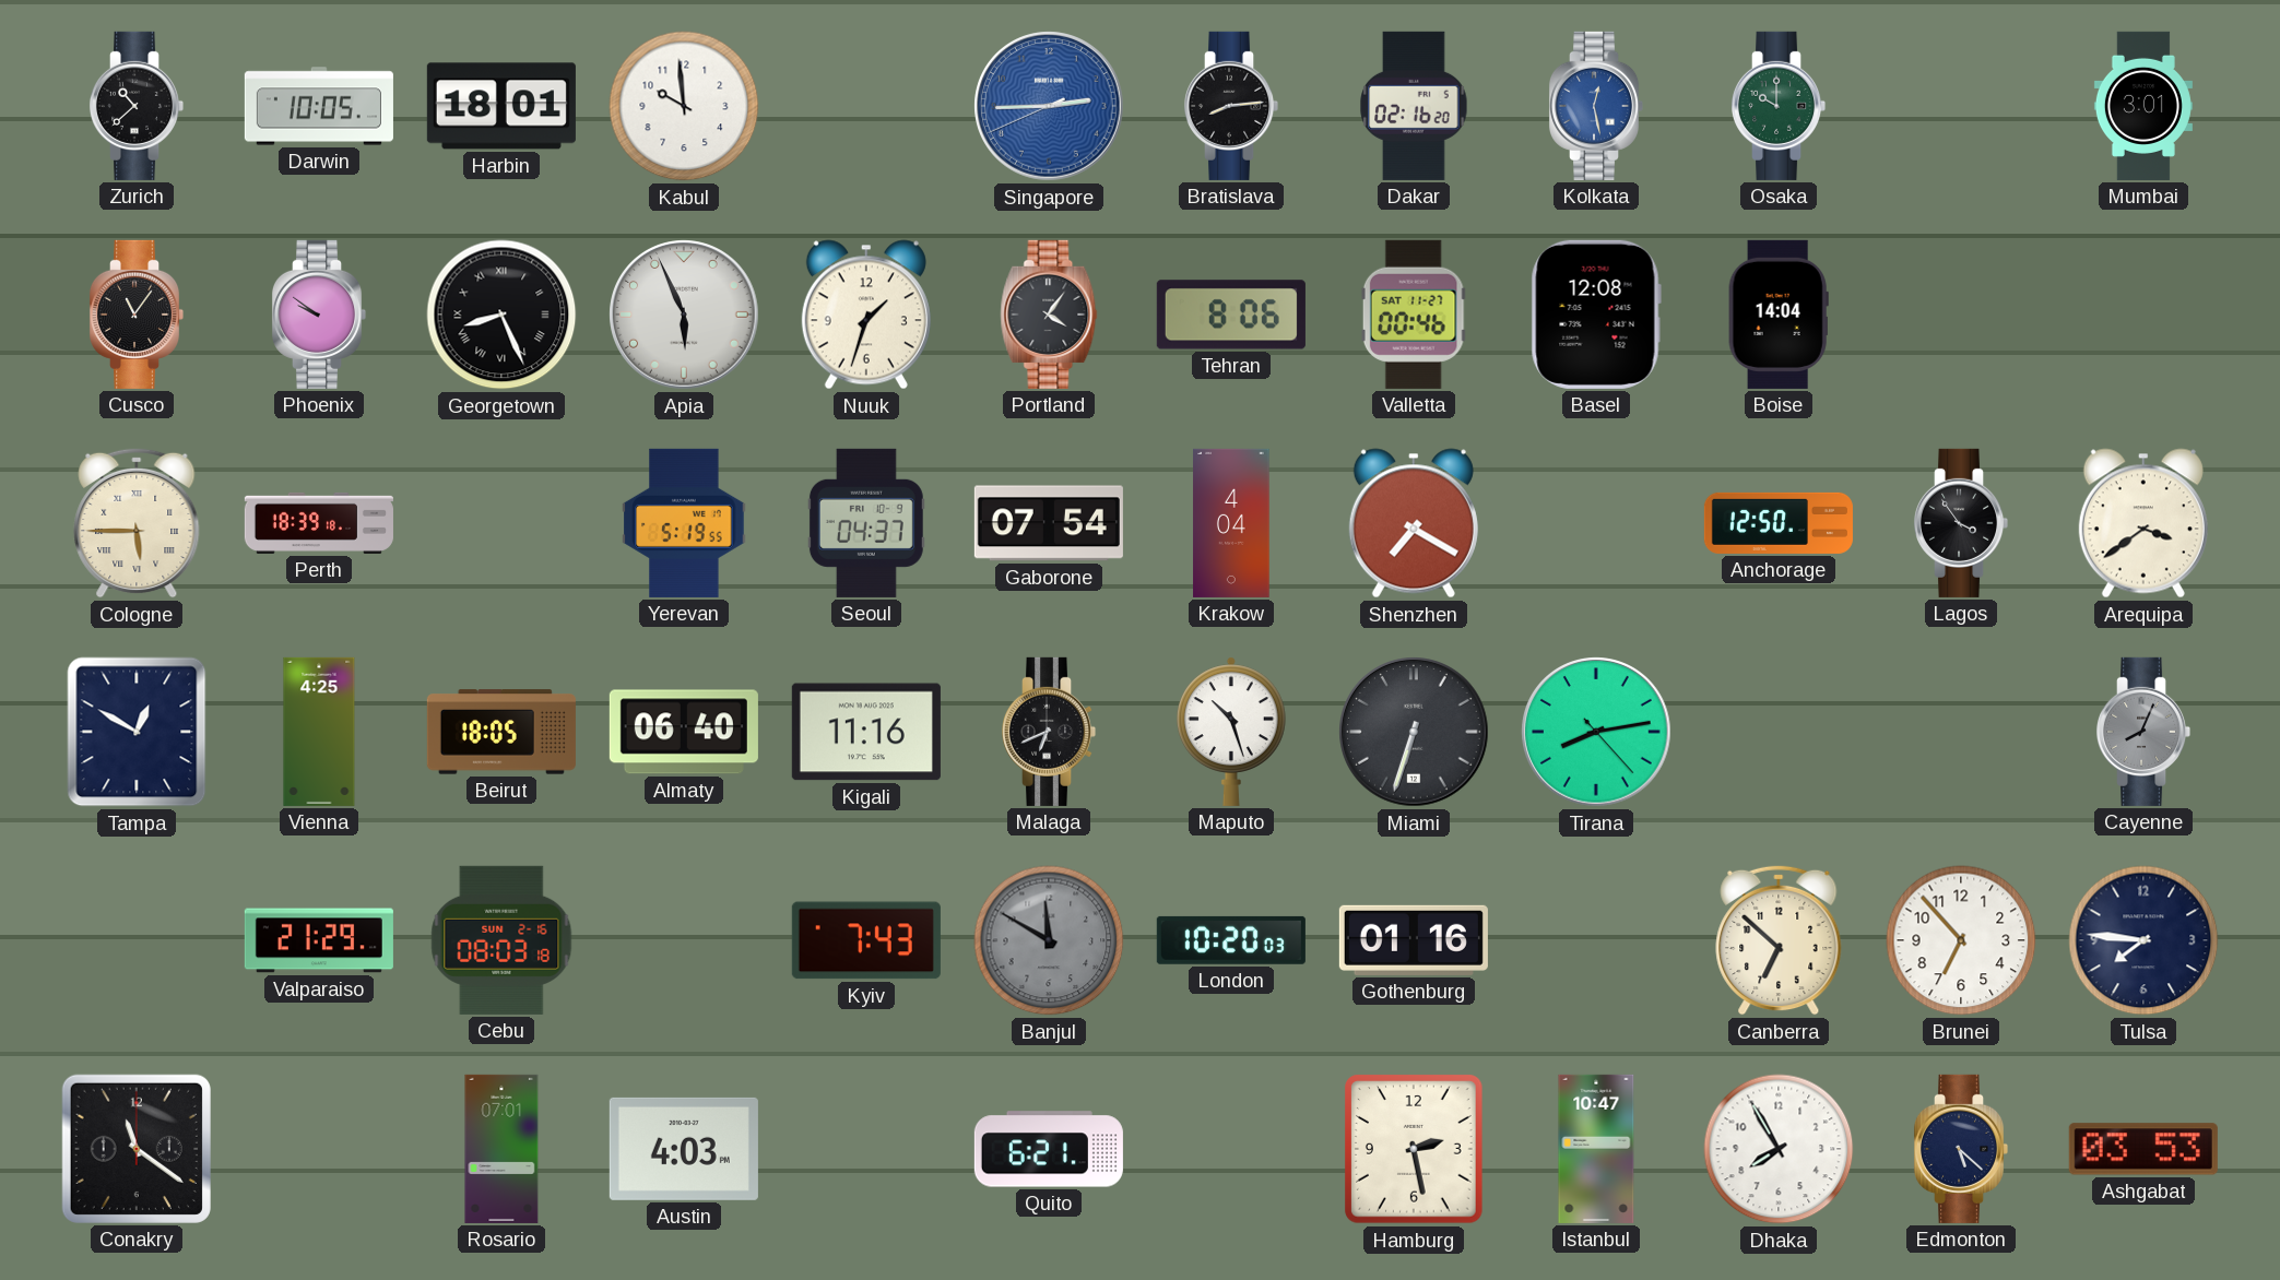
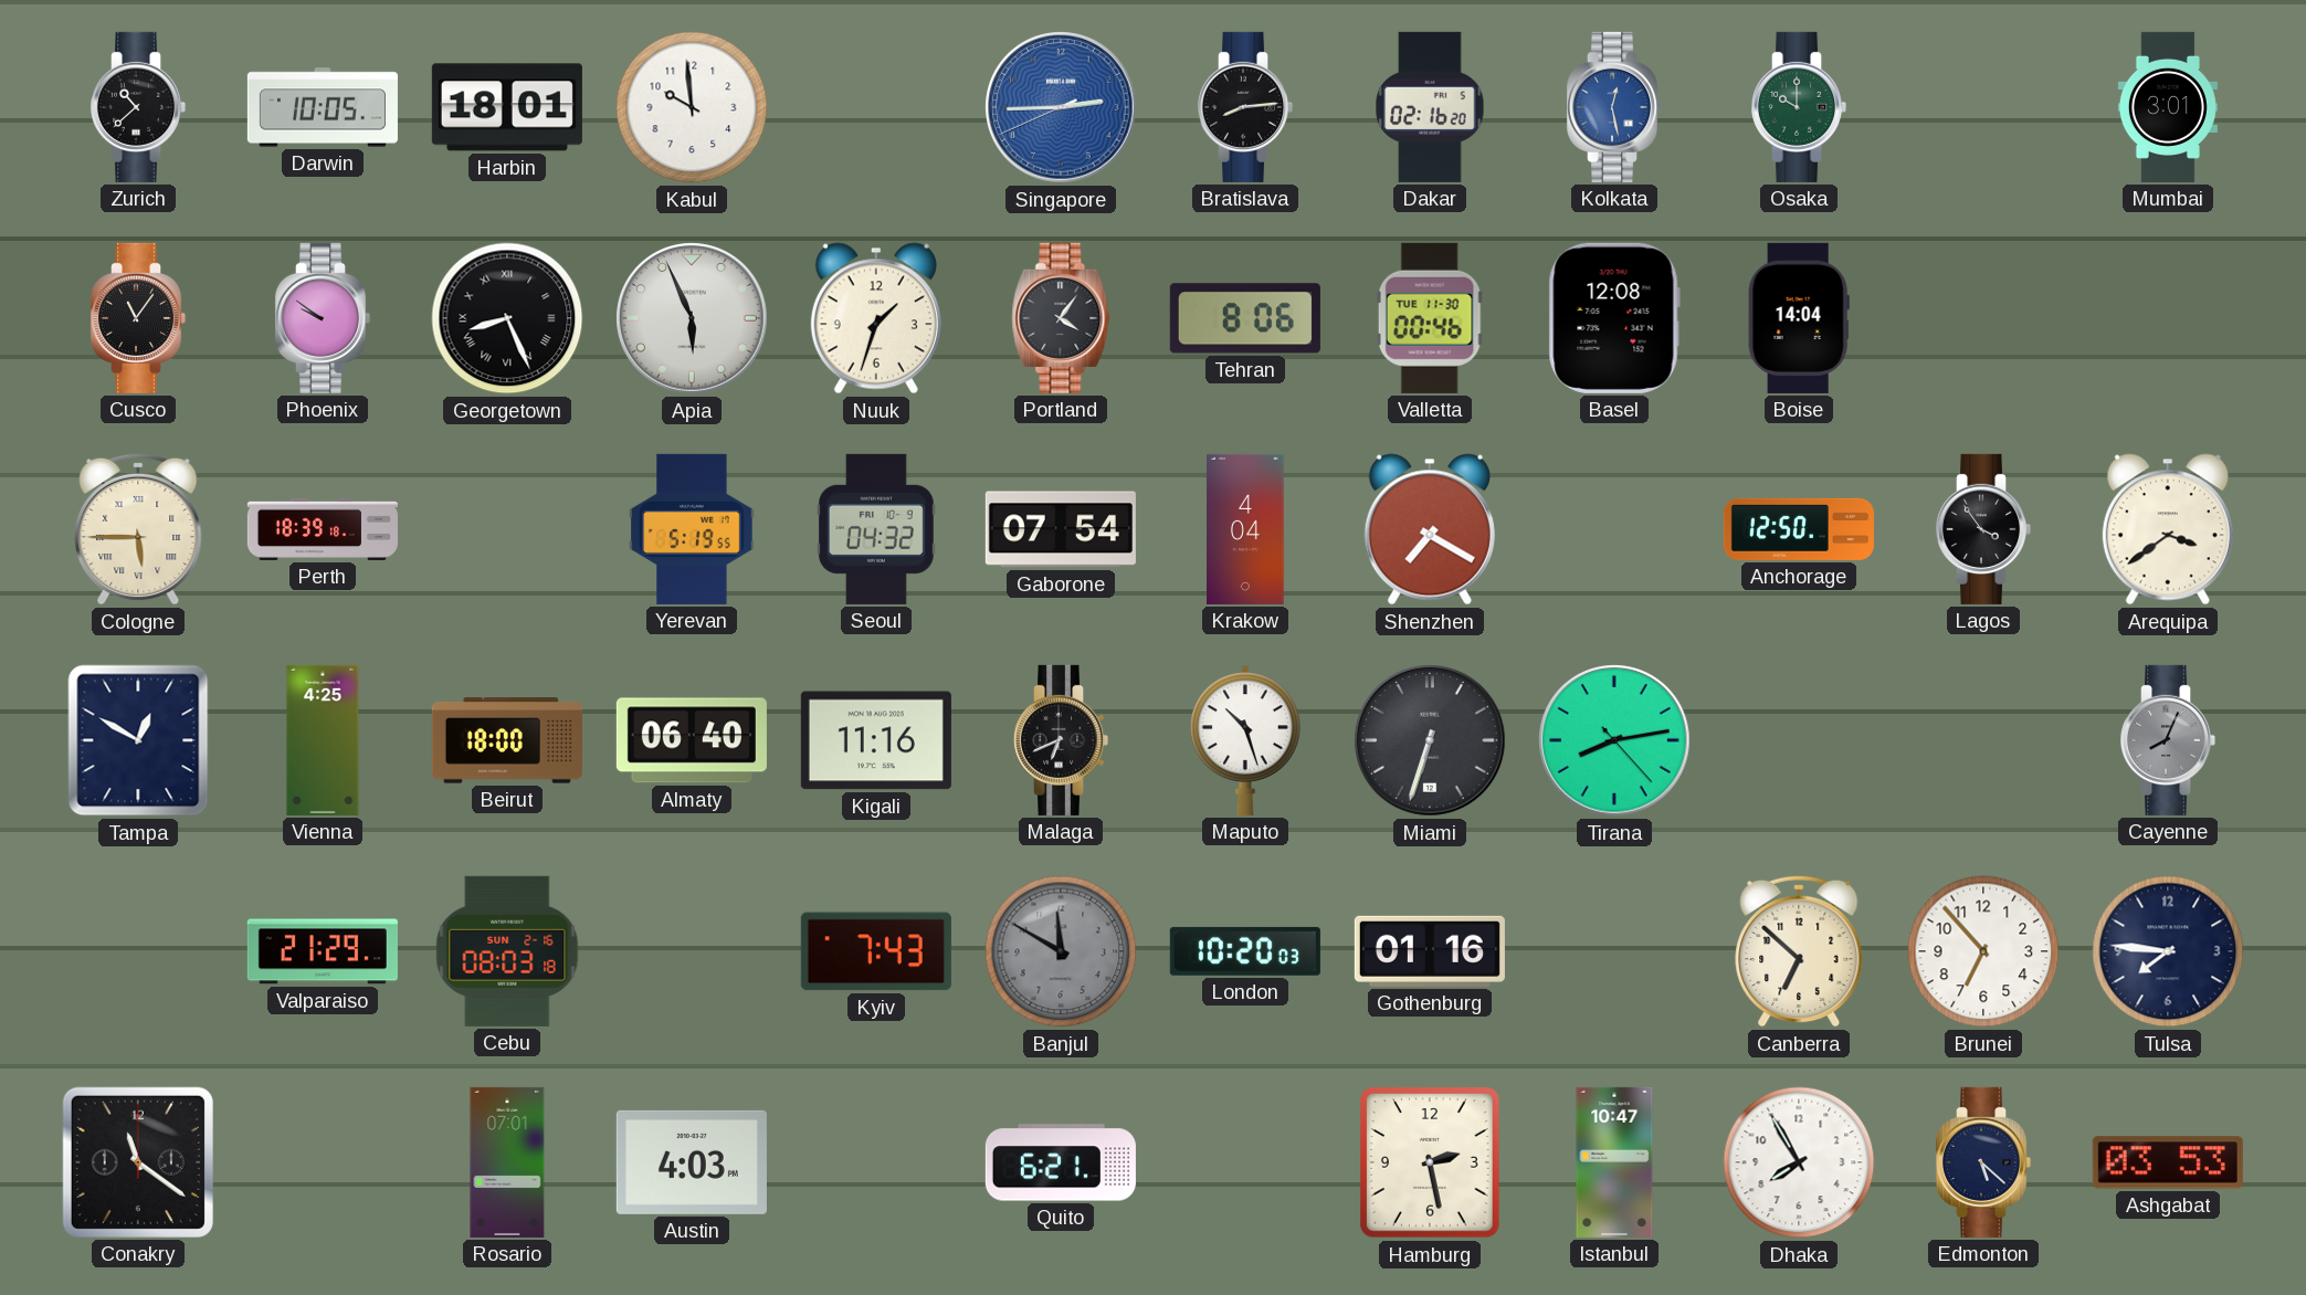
Valletta date: SAT 11-27 -> TUE 11-30 (1430, 318)
Seoul: 04:37 -> 04:32 (876, 529)
Beirut: 18:05 -> 18:00 (507, 740)
